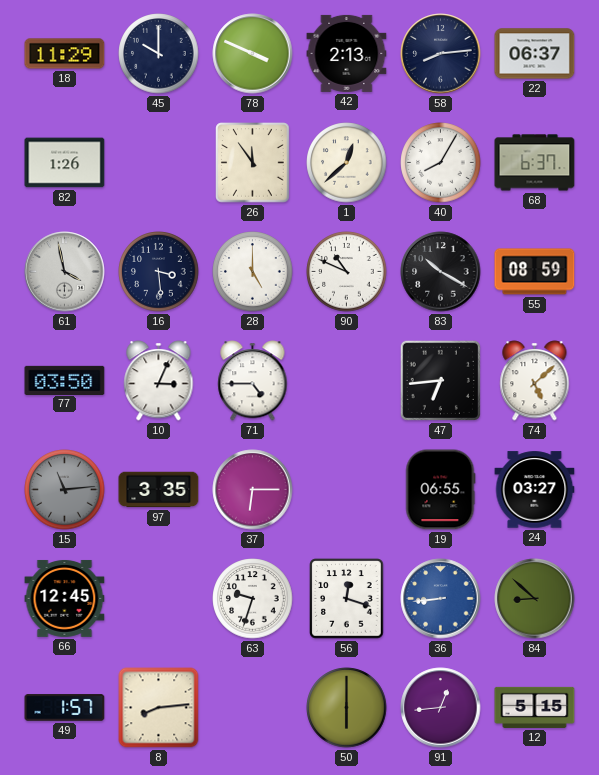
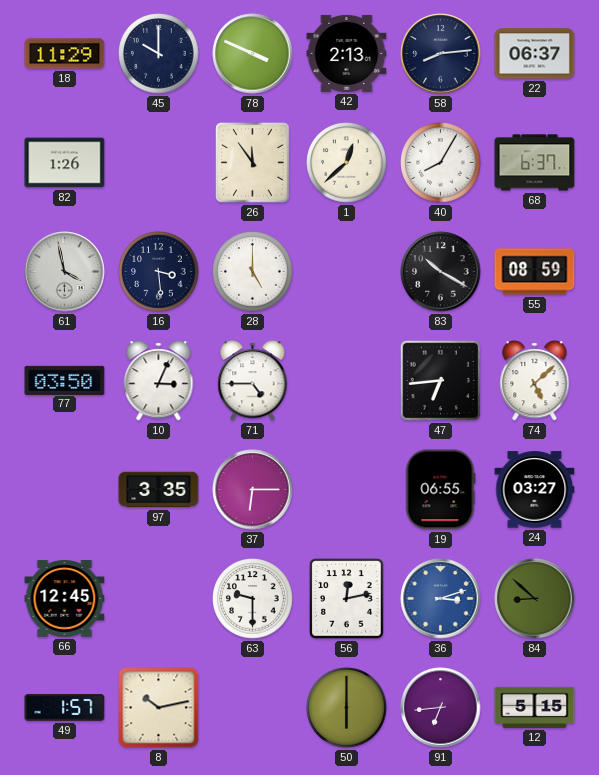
90: 10:49 -> none (347, 272)
15: 11:14 -> none (65, 490)
63: 9:33 -> 9:30 (253, 599)
56: 12:18 -> 12:13 (347, 599)
36: 8:44 -> 3:12 (441, 599)
8: 8:14 -> 10:13 (159, 708)
91: 12:44 -> 6:44 (441, 708)
